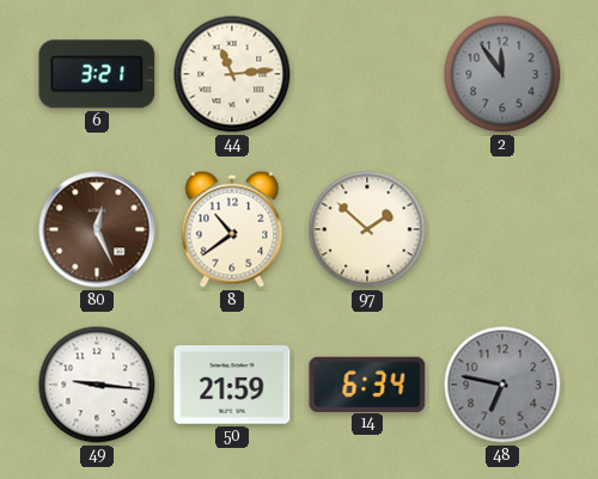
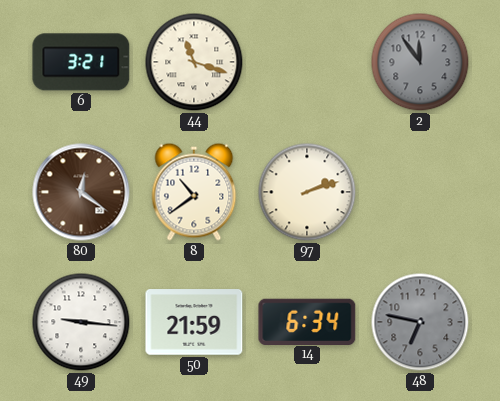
44: 11:14 -> 11:18 (194, 62)
80: 12:26 -> 12:21 (81, 192)
97: 1:52 -> 2:12 (307, 192)
